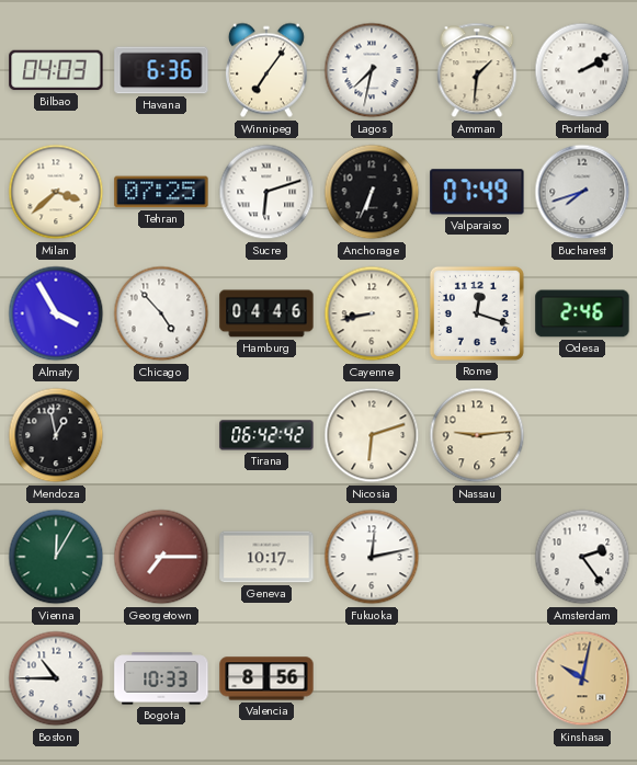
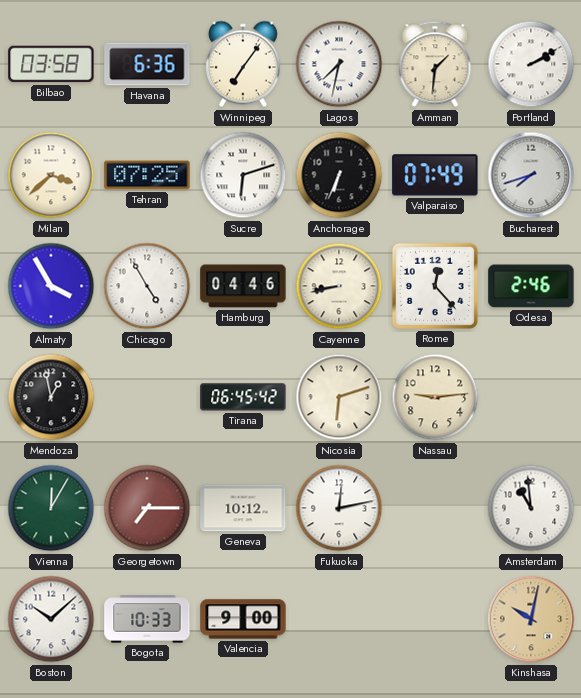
Bilbao: 04:03 -> 03:58 (51, 64)
Chicago: 4:53 -> 4:55 (147, 286)
Rome: 12:18 -> 12:23 (435, 286)
Tirana: 06:42 -> 06:45 (243, 397)
Geneva: 10:17 -> 10:12 (243, 508)
Amsterdam: 2:24 -> 10:59 (531, 508)
Boston: 10:45 -> 10:08 (51, 619)
Valencia: 8:56 -> 9:00 (243, 619)
